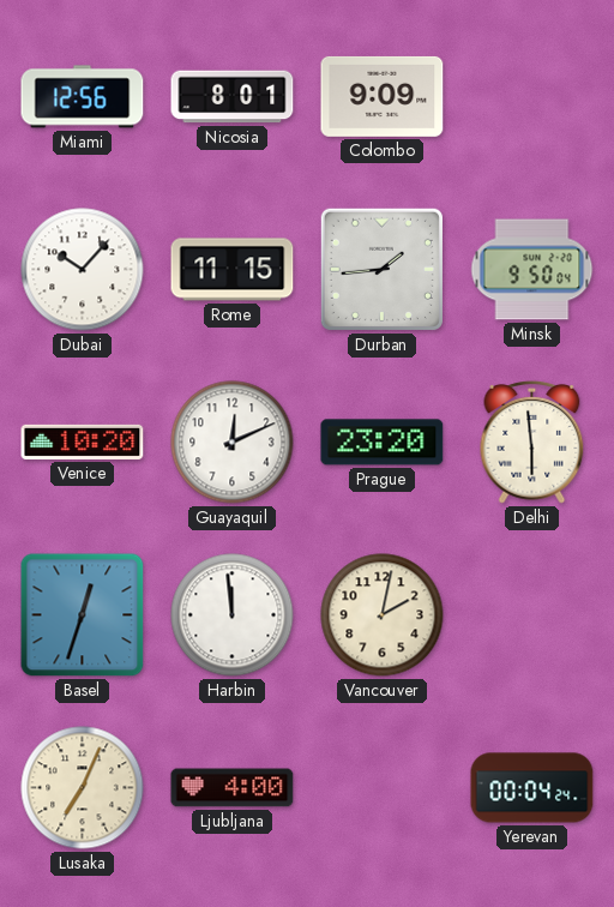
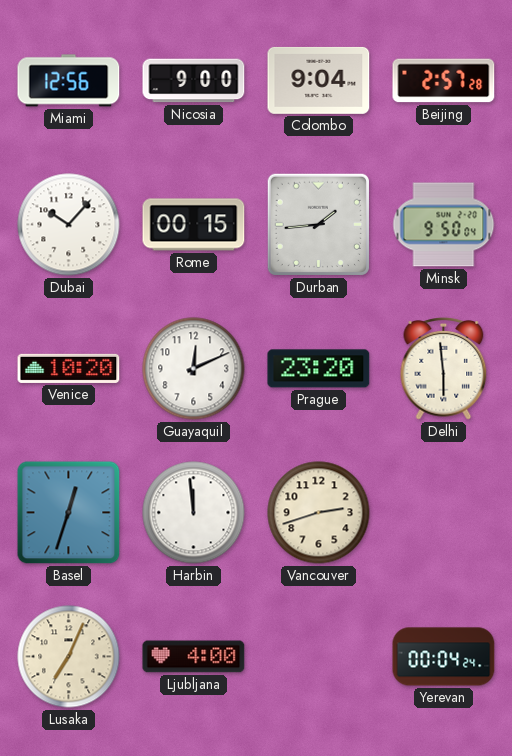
Nicosia: 8:01 -> 9:00 (194, 81)
Colombo: 9:09 -> 9:04 (319, 80)
Beijing: none -> 2:57 (444, 81)
Rome: 11:15 -> 00:15 (194, 225)
Vancouver: 2:02 -> 2:42 (319, 513)
